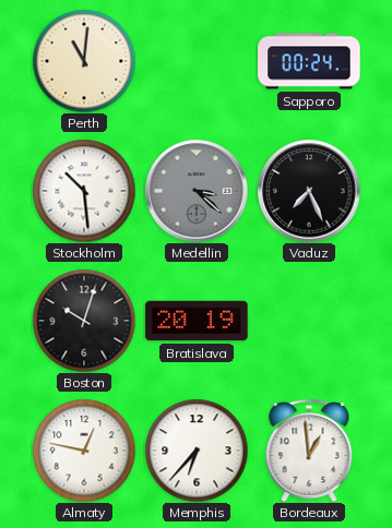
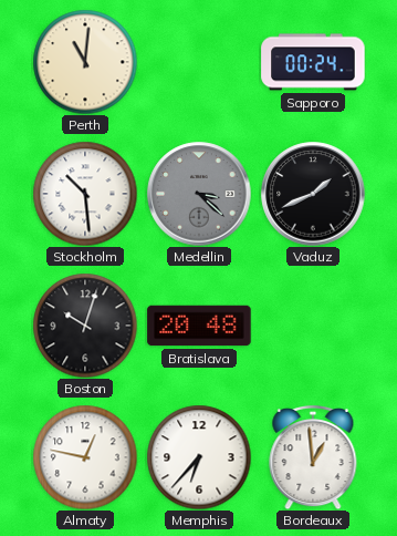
Vaduz: 7:26 -> 1:41 (313, 194)
Bratislava: 20:19 -> 20:48 (199, 326)
